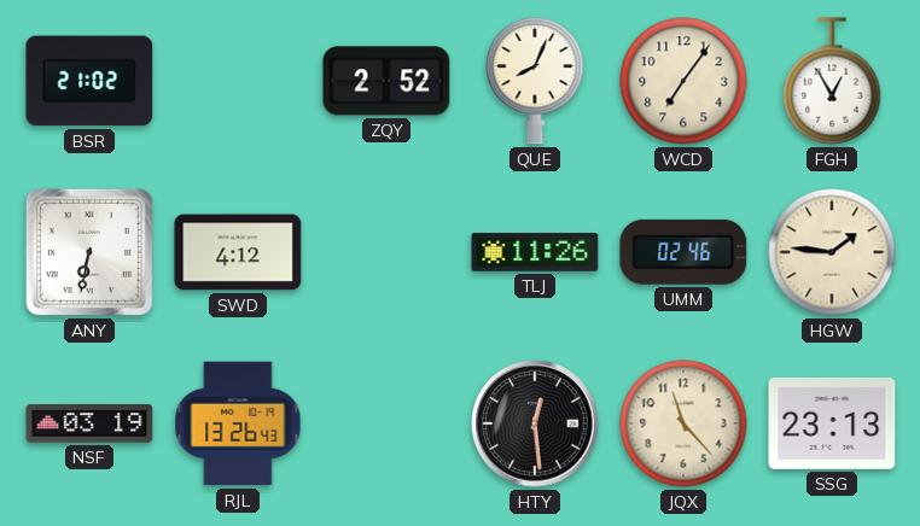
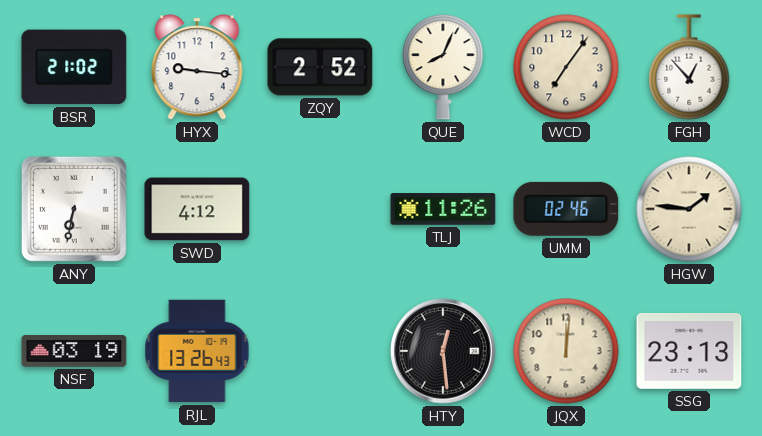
HYX: none -> 9:16 (197, 67)
FGH: 12:55 -> 12:53 (689, 67)
JQX: 11:23 -> 12:01 (566, 351)
